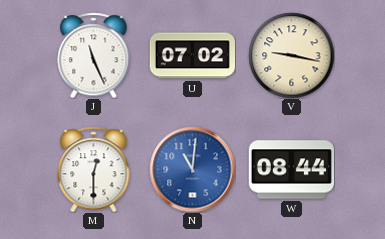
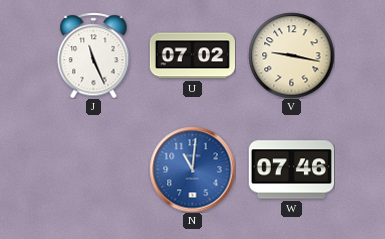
M: 12:30 -> none (94, 169)
W: 08:44 -> 07:46 (291, 170)
